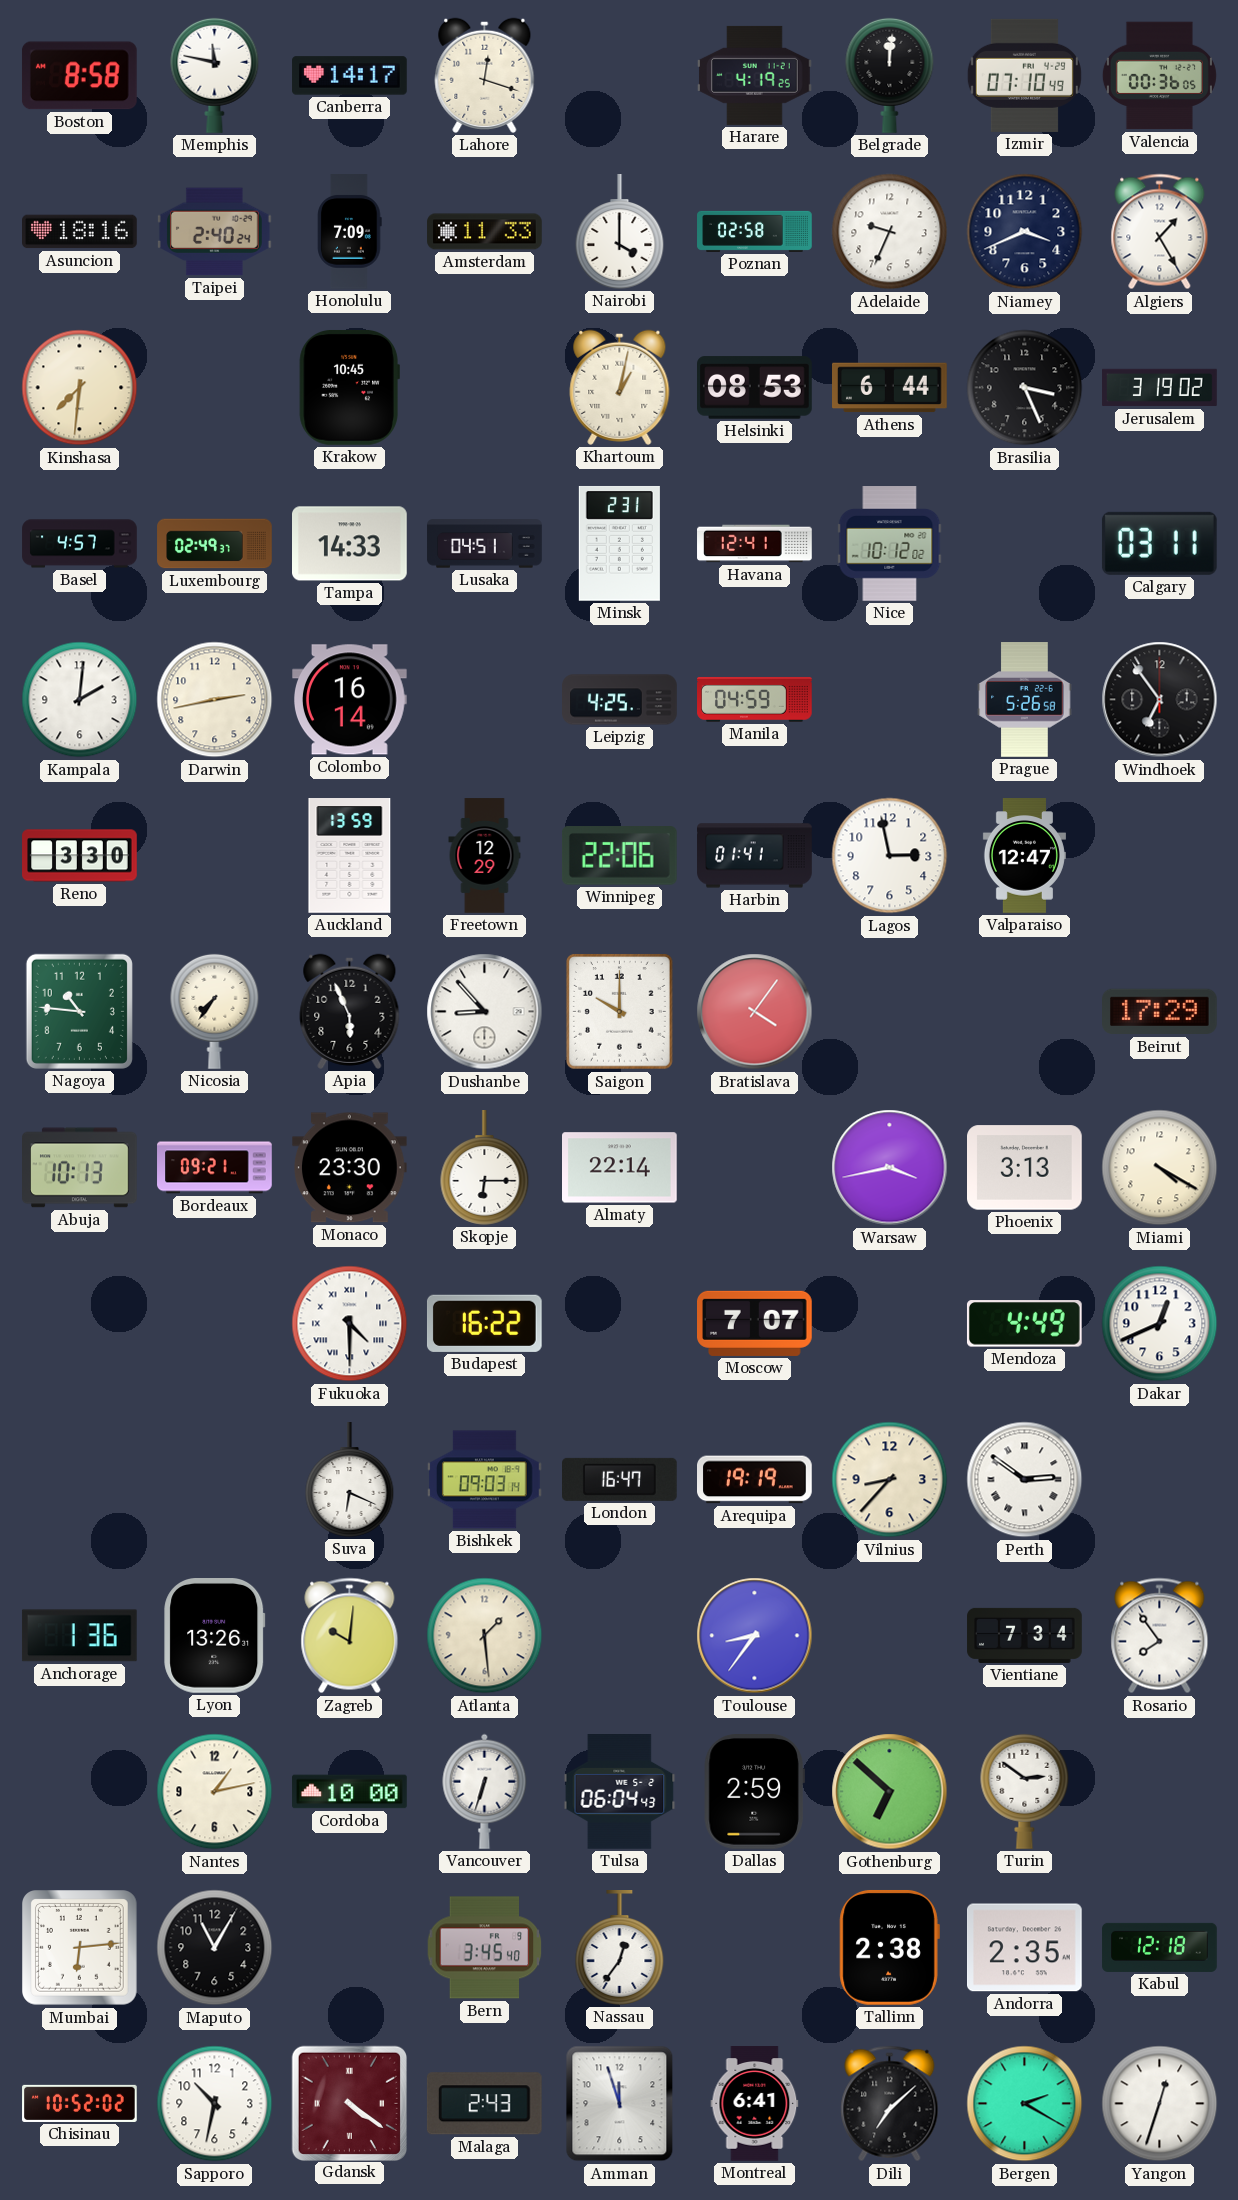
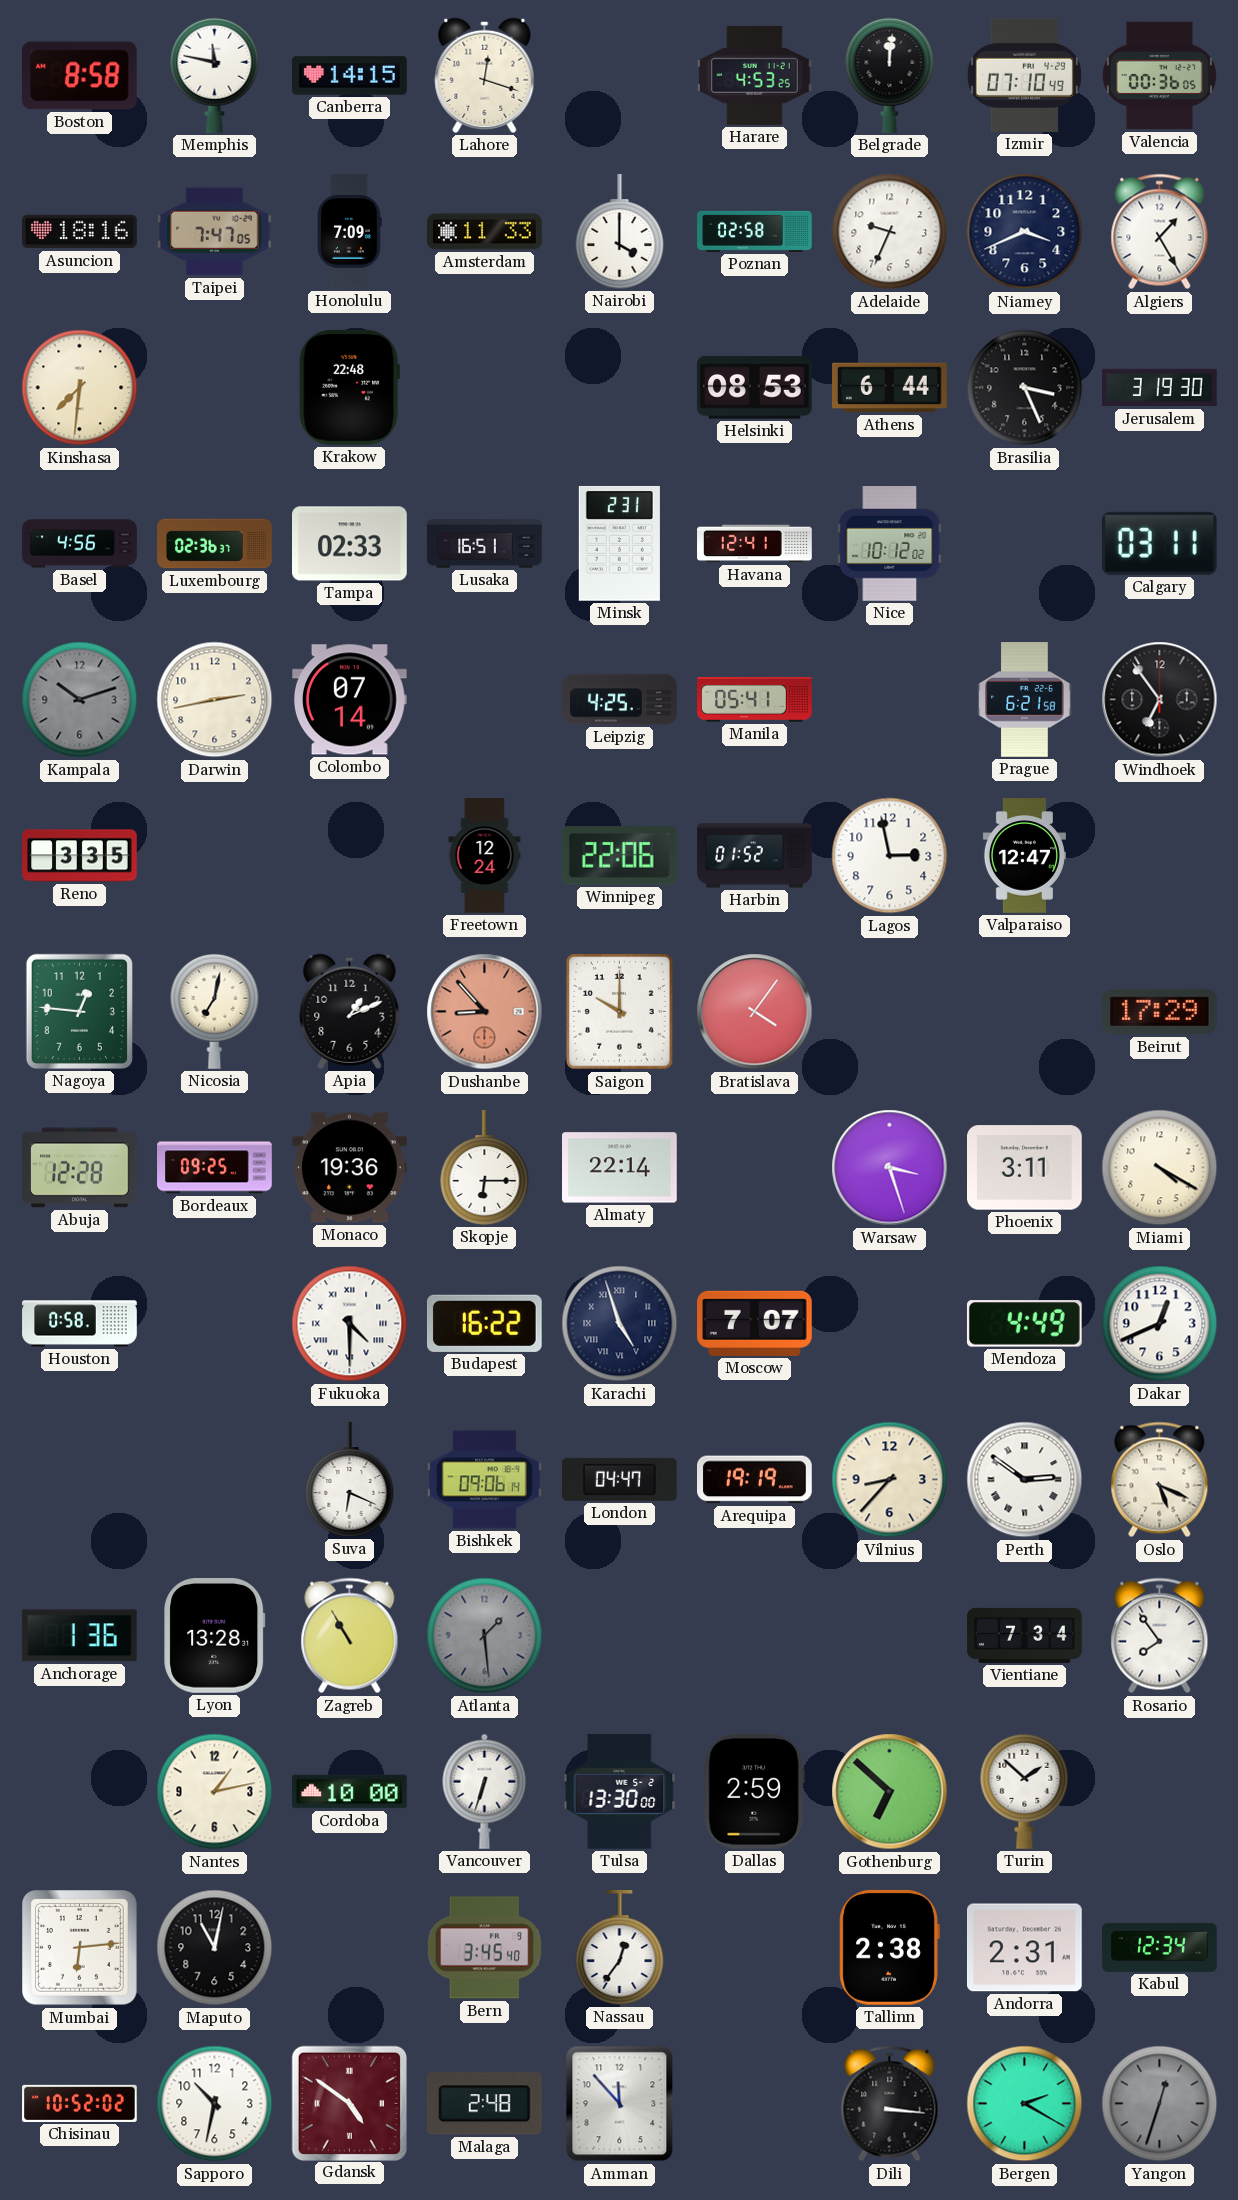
Canberra: 14:17 -> 14:15 (350, 76)
Harare: 4:19 -> 4:53 (755, 75)
Taipei: 2:40 -> 7:47 (215, 232)
Krakow: 10:45 -> 22:48 (349, 387)
Khartoum: 1:02 -> none (620, 387)
Jerusalem: 3:19:02 -> 3:19:30 (1160, 388)
Basel: 4:57 -> 4:56 (80, 544)
Luxembourg: 02:49 -> 02:36 (215, 544)
Tampa: 14:33 -> 02:33 (350, 544)
Lusaka: 04:51 -> 16:51 (485, 544)
Kampala: 2:01 -> 10:12 (80, 700)
Kampala dial: white -> grey (80, 700)
Colombo: 16:14 -> 07:14 (350, 700)
Manila: 04:59 -> 05:41 (755, 699)
Prague: 5:26 -> 6:21 (1025, 700)
Reno: 3:30 -> 3:35 (80, 856)
Auckland: 13:59 -> none (350, 856)
Freetown: 12:29 -> 12:24 (485, 856)
Harbin: 01:41 -> 01:52 (755, 856)
Nagoya: 10:46 -> 12:46 (79, 1011)
Nicosia: 7:36 -> 7:02 (215, 1011)
Apia: 5:56 -> 1:11 (350, 1011)
Dushanbe dial: white -> salmon (485, 1012)
Abuja: 10:13 -> 12:28 (80, 1168)
Bordeaux: 09:21 -> 09:25 (215, 1168)
Monaco: 23:30 -> 19:36 (349, 1168)
Warsaw: 3:43 -> 3:27 (890, 1168)
Phoenix: 3:13 -> 3:11 (1025, 1168)
Houston: none -> 0:58 (80, 1324)
Karachi: none -> 4:57 (620, 1324)
Bishkek: 09:03 -> 09:06 (485, 1480)
London: 16:47 -> 04:47 (620, 1479)
Oslo: none -> 5:19 (1160, 1480)
Lyon: 13:26 -> 13:28 (215, 1636)
Zagreb: 10:01 -> 10:55 (350, 1636)
Atlanta dial: cream -> grey (485, 1636)
Toulouse: 8:36 -> none (755, 1636)
Tulsa: 06:04 -> 13:30 (620, 1792)
Turin: 2:51 -> 1:52 (1025, 1791)
Maputo: 11:05 -> 11:02 (215, 1948)
Andorra: 2:35 -> 2:31 (1025, 1948)
Kabul: 12:18 -> 12:34 (1160, 1947)
Gdansk: 4:21 -> 4:51 (349, 2103)
Malaga: 2:43 -> 2:48 (484, 2104)
Amman: 11:57 -> 11:53 (620, 2104)
Montreal: 6:41 -> none (755, 2104)
Dili: 7:08 -> 3:16 (890, 2104)
Yangon dial: white -> grey (1160, 2104)
